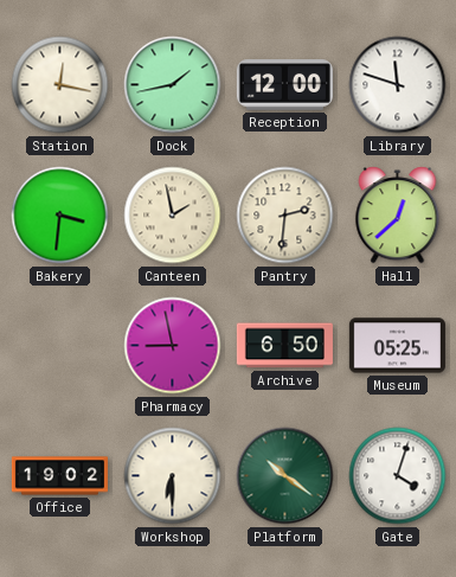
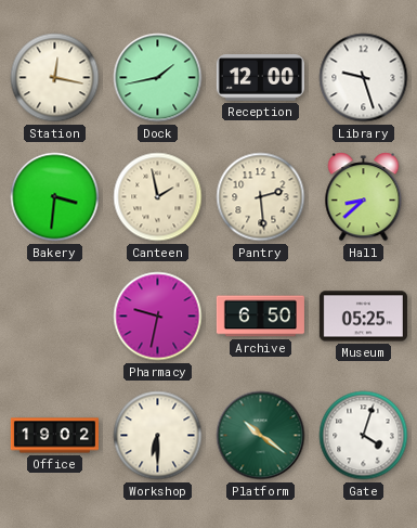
Library: 11:48 -> 9:27 (364, 78)
Pantry: 2:31 -> 2:29 (261, 197)
Hall: 12:38 -> 8:38 (364, 197)
Pharmacy: 8:58 -> 9:32 (158, 317)
